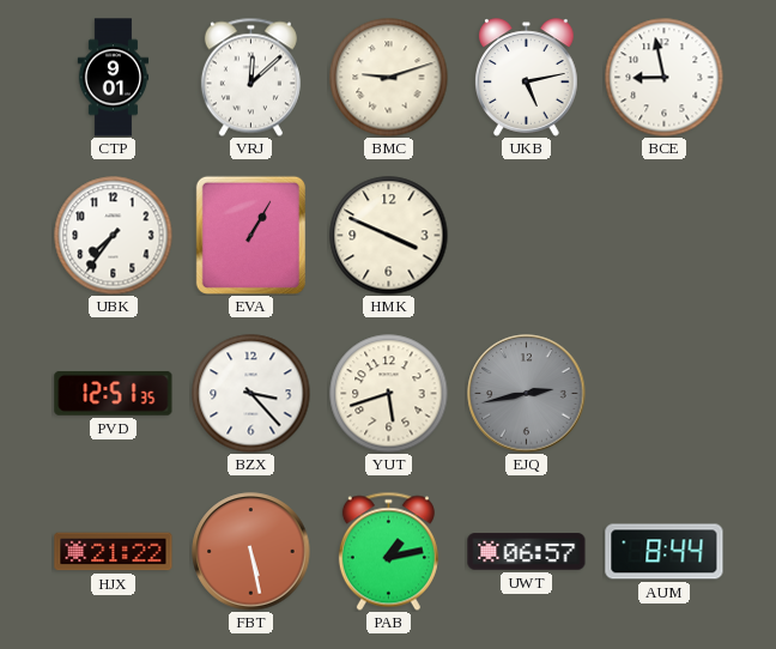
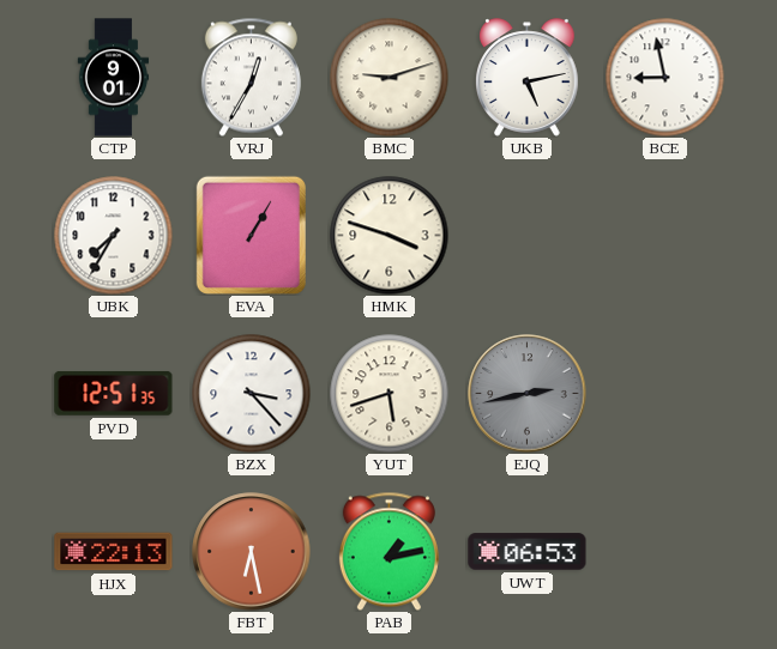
VRJ: 12:08 -> 12:35 (251, 77)
UBK: 7:36 -> 7:35 (114, 236)
HMK: 3:49 -> 3:48 (390, 236)
HJX: 21:22 -> 22:13 (114, 552)
FBT: 5:28 -> 6:28 (252, 552)
UWT: 06:57 -> 06:53 (528, 552)
AUM: 8:44 -> none (665, 552)
